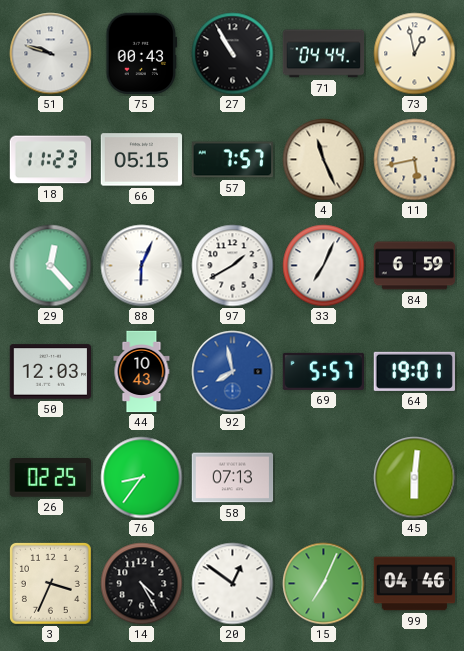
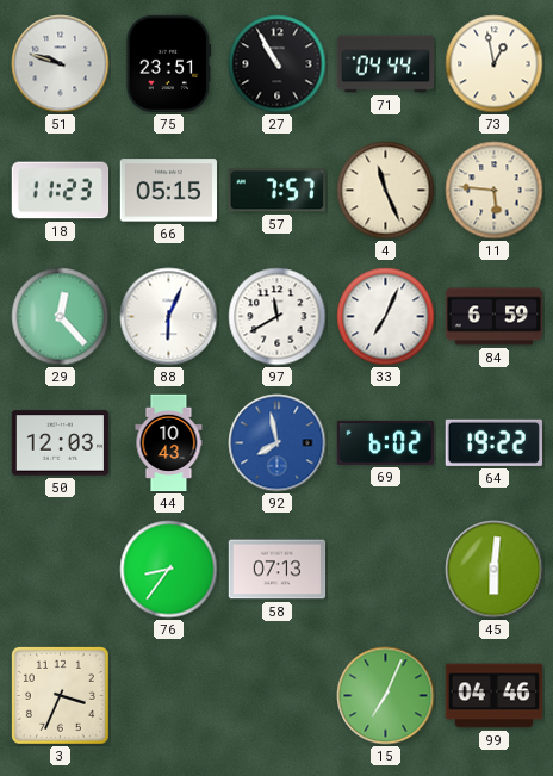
75: 00:43 -> 23:51 (169, 64)
11: 5:43 -> 5:46 (495, 191)
97: 1:40 -> 11:40 (278, 317)
69: 5:57 -> 6:02 (385, 442)
64: 19:01 -> 19:22 (493, 442)
26: 02:25 -> none (50, 478)
14: 4:25 -> none (142, 584)
20: 12:51 -> none (233, 584)
